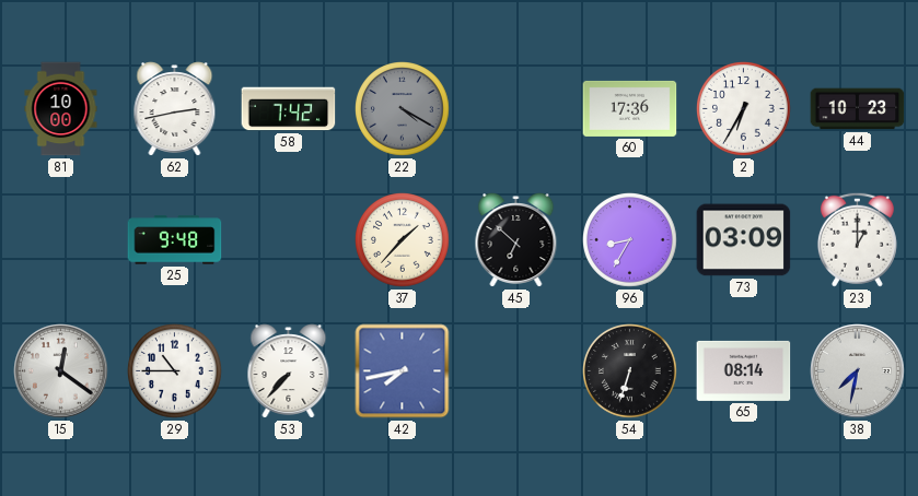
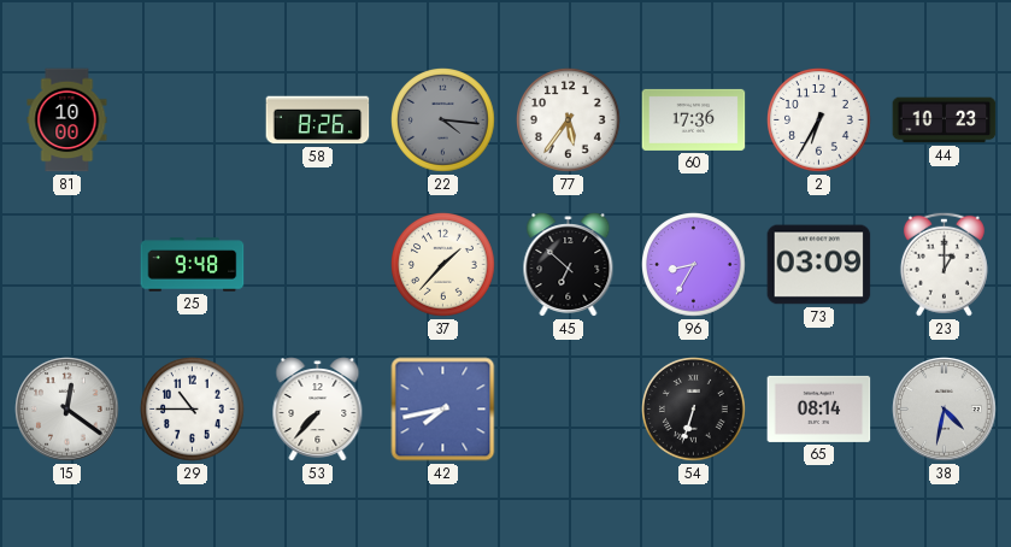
62: 2:43 -> none (175, 109)
58: 7:42 -> 8:26 (318, 120)
22: 4:20 -> 4:16 (443, 120)
77: none -> 5:36 (569, 120)
38: 7:32 -> 4:32 (945, 410)
